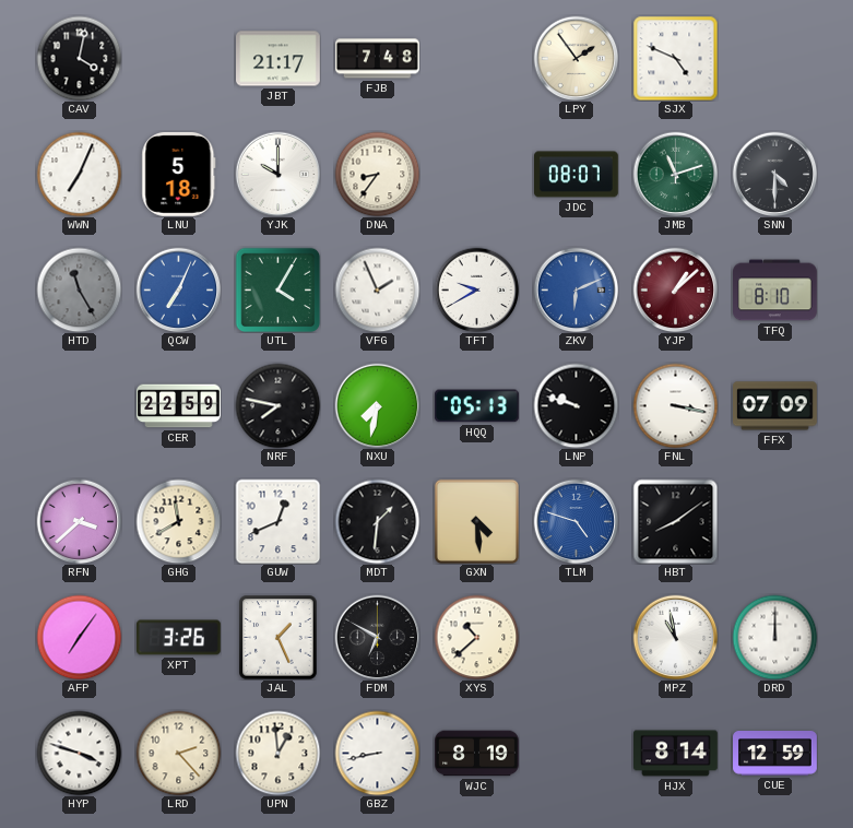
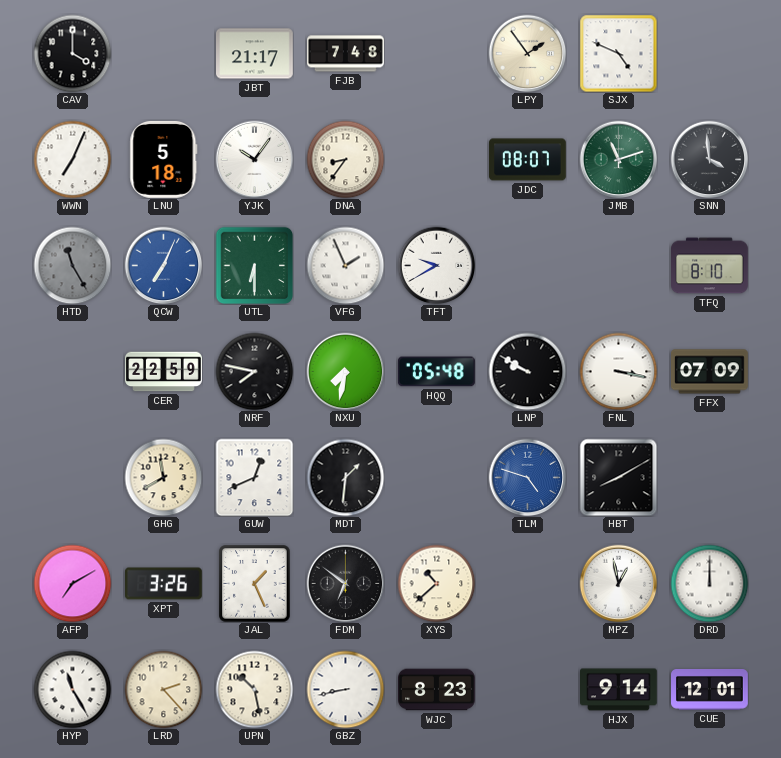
CAV: 4:02 -> 4:00 (72, 53)
YJK: 10:00 -> 10:06 (254, 159)
SNN: 4:30 -> 3:59 (709, 159)
UTL: 4:05 -> 6:30 (254, 265)
ZKV: 6:11 -> none (576, 289)
YJP: 1:08 -> none (675, 289)
HQQ: 05:13 -> 05:48 (436, 372)
LNP: 9:48 -> 9:50 (527, 371)
RFN: 3:38 -> none (79, 521)
GXN: 4:29 -> none (476, 521)
HBT: 8:09 -> 8:10 (618, 477)
AFP: 7:06 -> 7:10 (72, 583)
FDM: 6:50 -> 6:51 (345, 583)
MPZ: 10:58 -> 12:58 (618, 583)
HYP: 3:48 -> 11:25 (72, 689)
UPN: 12:59 -> 10:28 (254, 689)
WJC: 8:19 -> 8:23 (437, 690)
HJX: 8:14 -> 9:14 (619, 690)
CUE: 12:59 -> 12:01 (710, 690)
